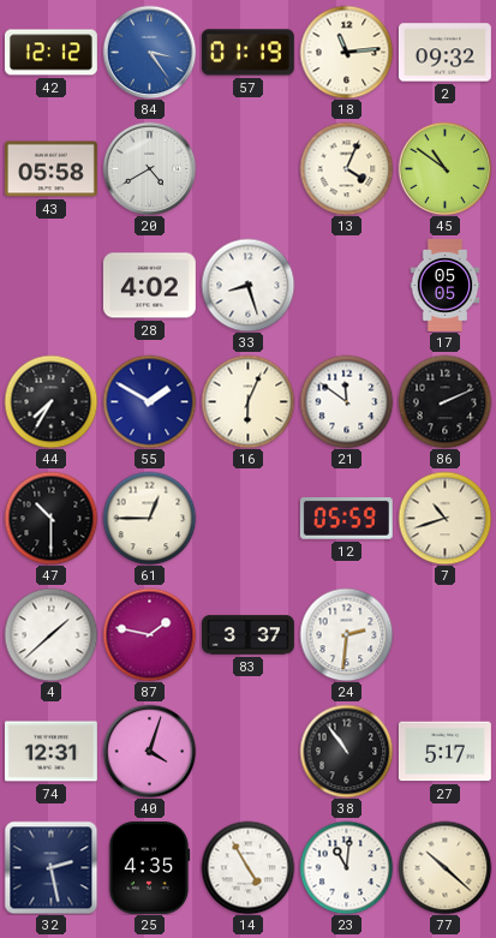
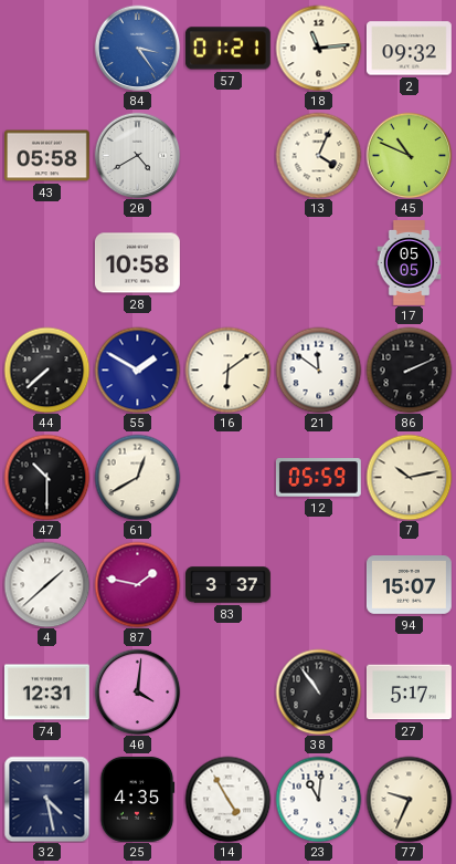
42: 12:12 -> none (50, 53)
57: 01:19 -> 01:21 (227, 49)
45: 10:51 -> 10:49 (409, 155)
28: 4:02 -> 10:58 (137, 263)
33: 8:27 -> none (247, 285)
44: 7:35 -> 7:38 (46, 369)
16: 6:04 -> 6:09 (227, 369)
61: 12:45 -> 12:40 (137, 477)
7: 10:42 -> 10:13 (409, 477)
24: 2:31 -> none (346, 634)
94: none -> 15:07 (409, 585)
40: 4:03 -> 4:01 (137, 691)
32: 2:28 -> 4:28 (46, 799)
77: 10:22 -> 9:34 (409, 799)
